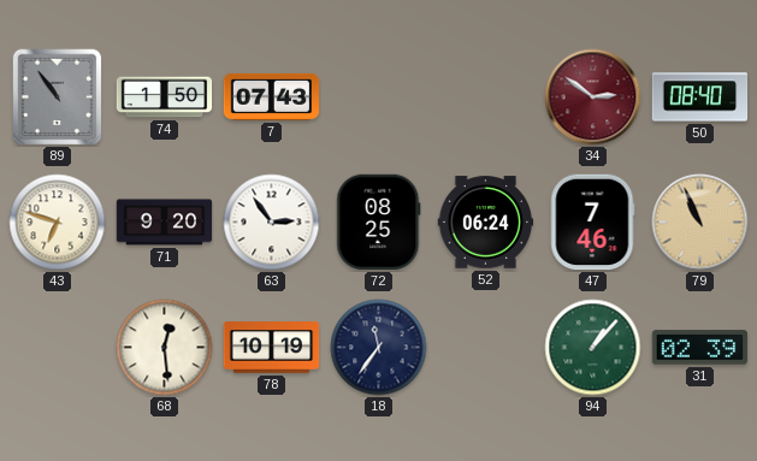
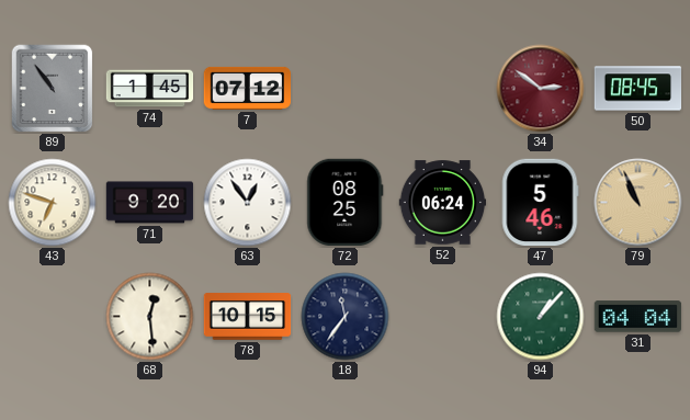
74: 1:50 -> 1:45 (150, 89)
7: 07:43 -> 07:12 (248, 88)
50: 08:40 -> 08:45 (638, 89)
63: 2:54 -> 12:54 (248, 203)
47: 7:46 -> 5:46 (540, 203)
78: 10:19 -> 10:15 (248, 317)
31: 02:39 -> 04:04 (638, 317)
